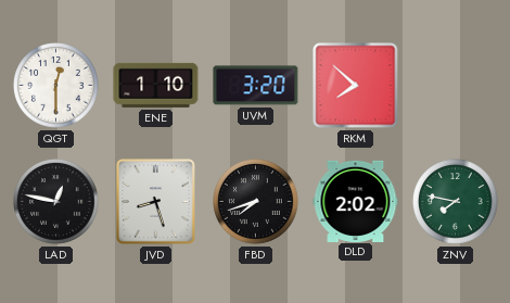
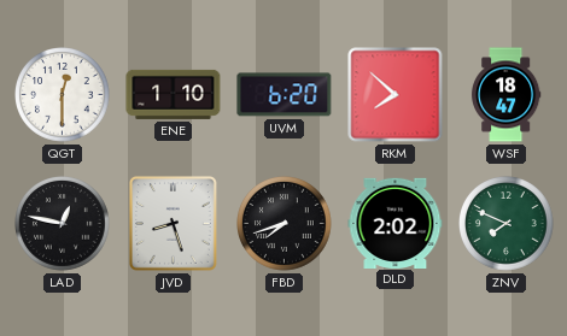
UVM: 3:20 -> 6:20 (285, 95)
WSF: none -> 18:47 (507, 95)
ZNV: 7:47 -> 7:49 (507, 224)
